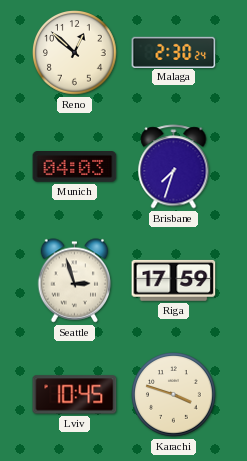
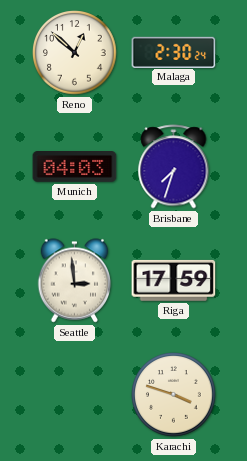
Seattle: 2:57 -> 2:59 (75, 281)
Lviv: 10:45 -> none (75, 395)
